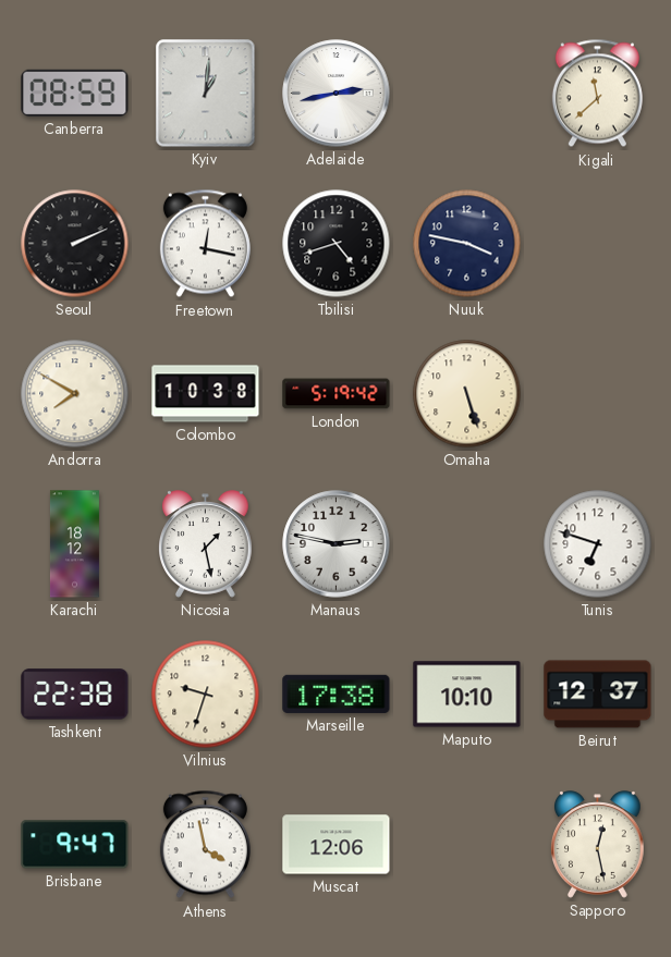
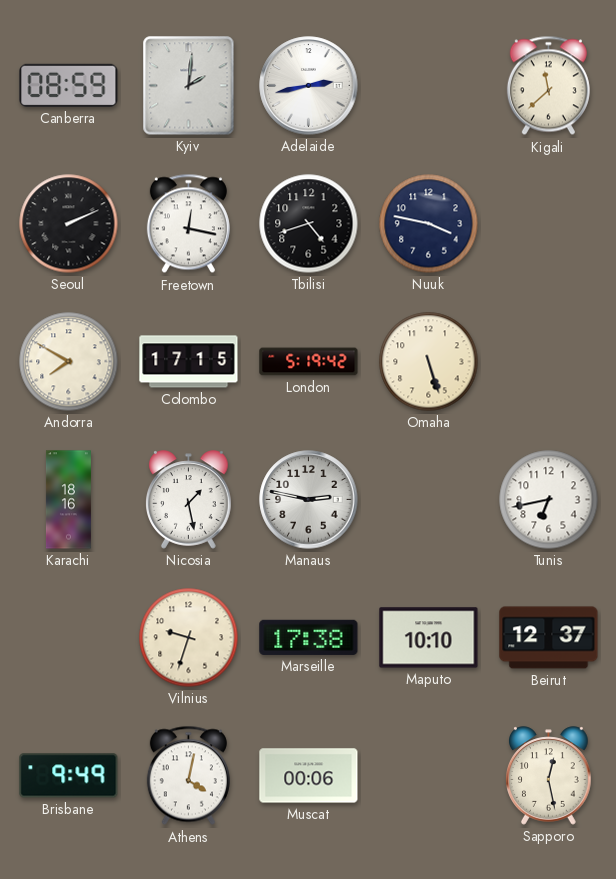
Kyiv: 1:01 -> 2:01 (189, 86)
Colombo: 10:38 -> 17:15 (189, 362)
Karachi: 18:12 -> 18:16 (68, 500)
Tunis: 6:48 -> 6:43 (549, 500)
Tashkent: 22:38 -> none (75, 695)
Brisbane: 9:47 -> 9:49 (69, 776)
Athens: 3:58 -> 4:02 (188, 776)
Muscat: 12:06 -> 00:06 (309, 776)
